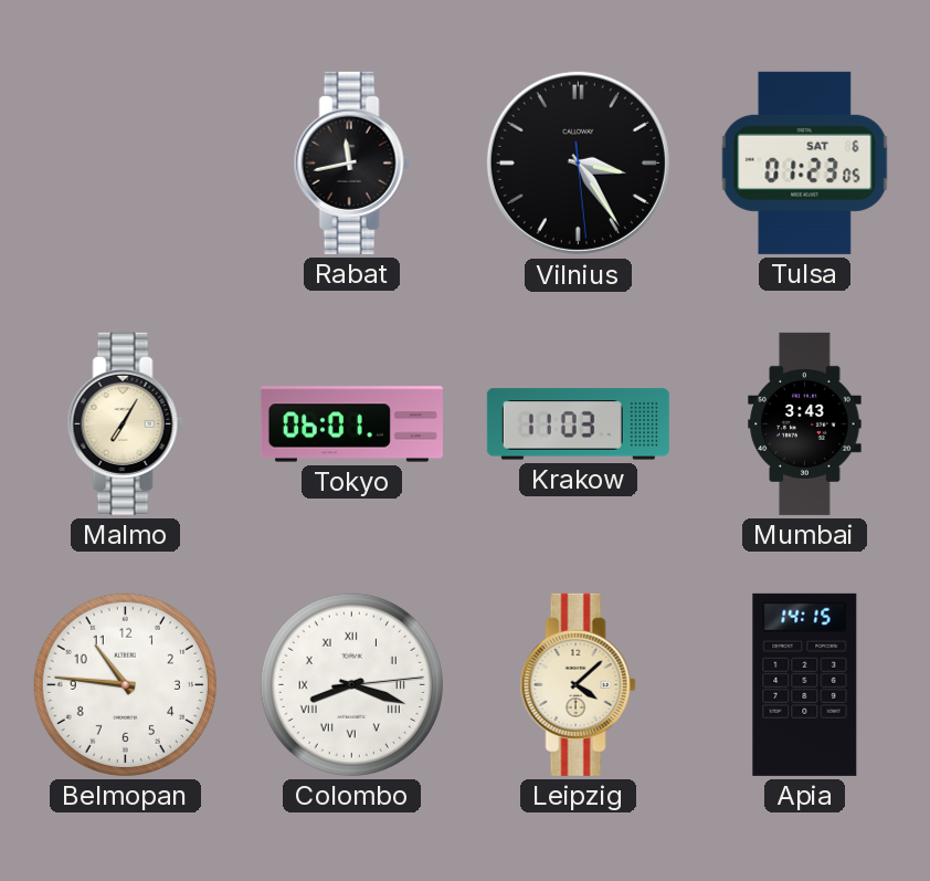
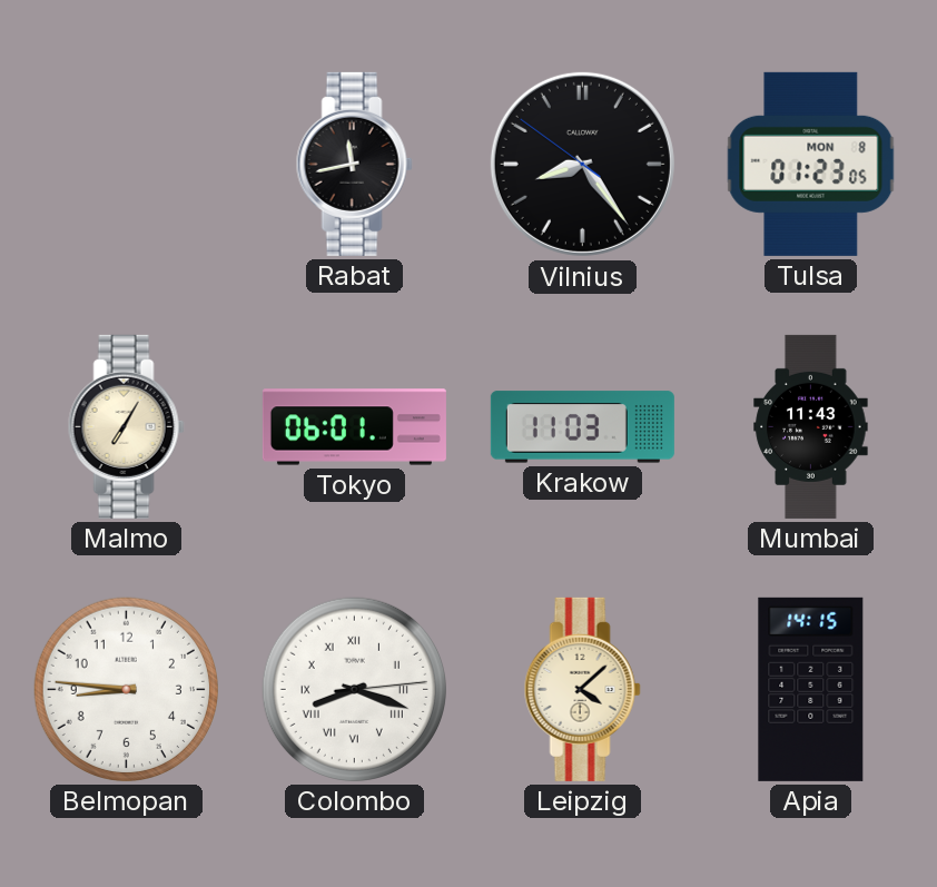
Vilnius: 3:24 -> 8:23 (582, 164)
Tulsa date: SAT 6 -> MON 8 (811, 164)
Mumbai: 3:43 -> 11:43 (811, 426)
Belmopan: 10:46 -> 8:46 (126, 689)
